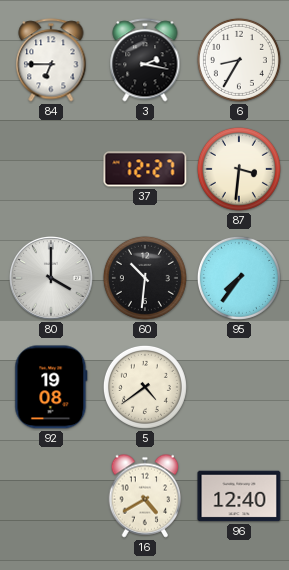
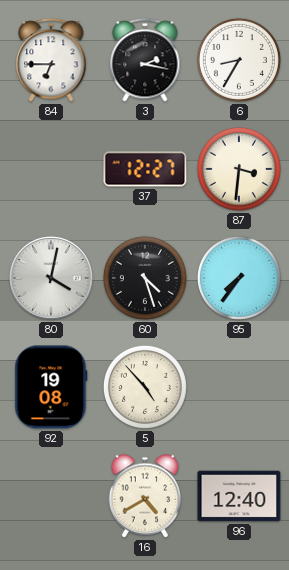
80: 4:00 -> 4:02 (52, 279)
60: 10:31 -> 4:27 (145, 278)
5: 4:39 -> 4:53 (145, 387)
